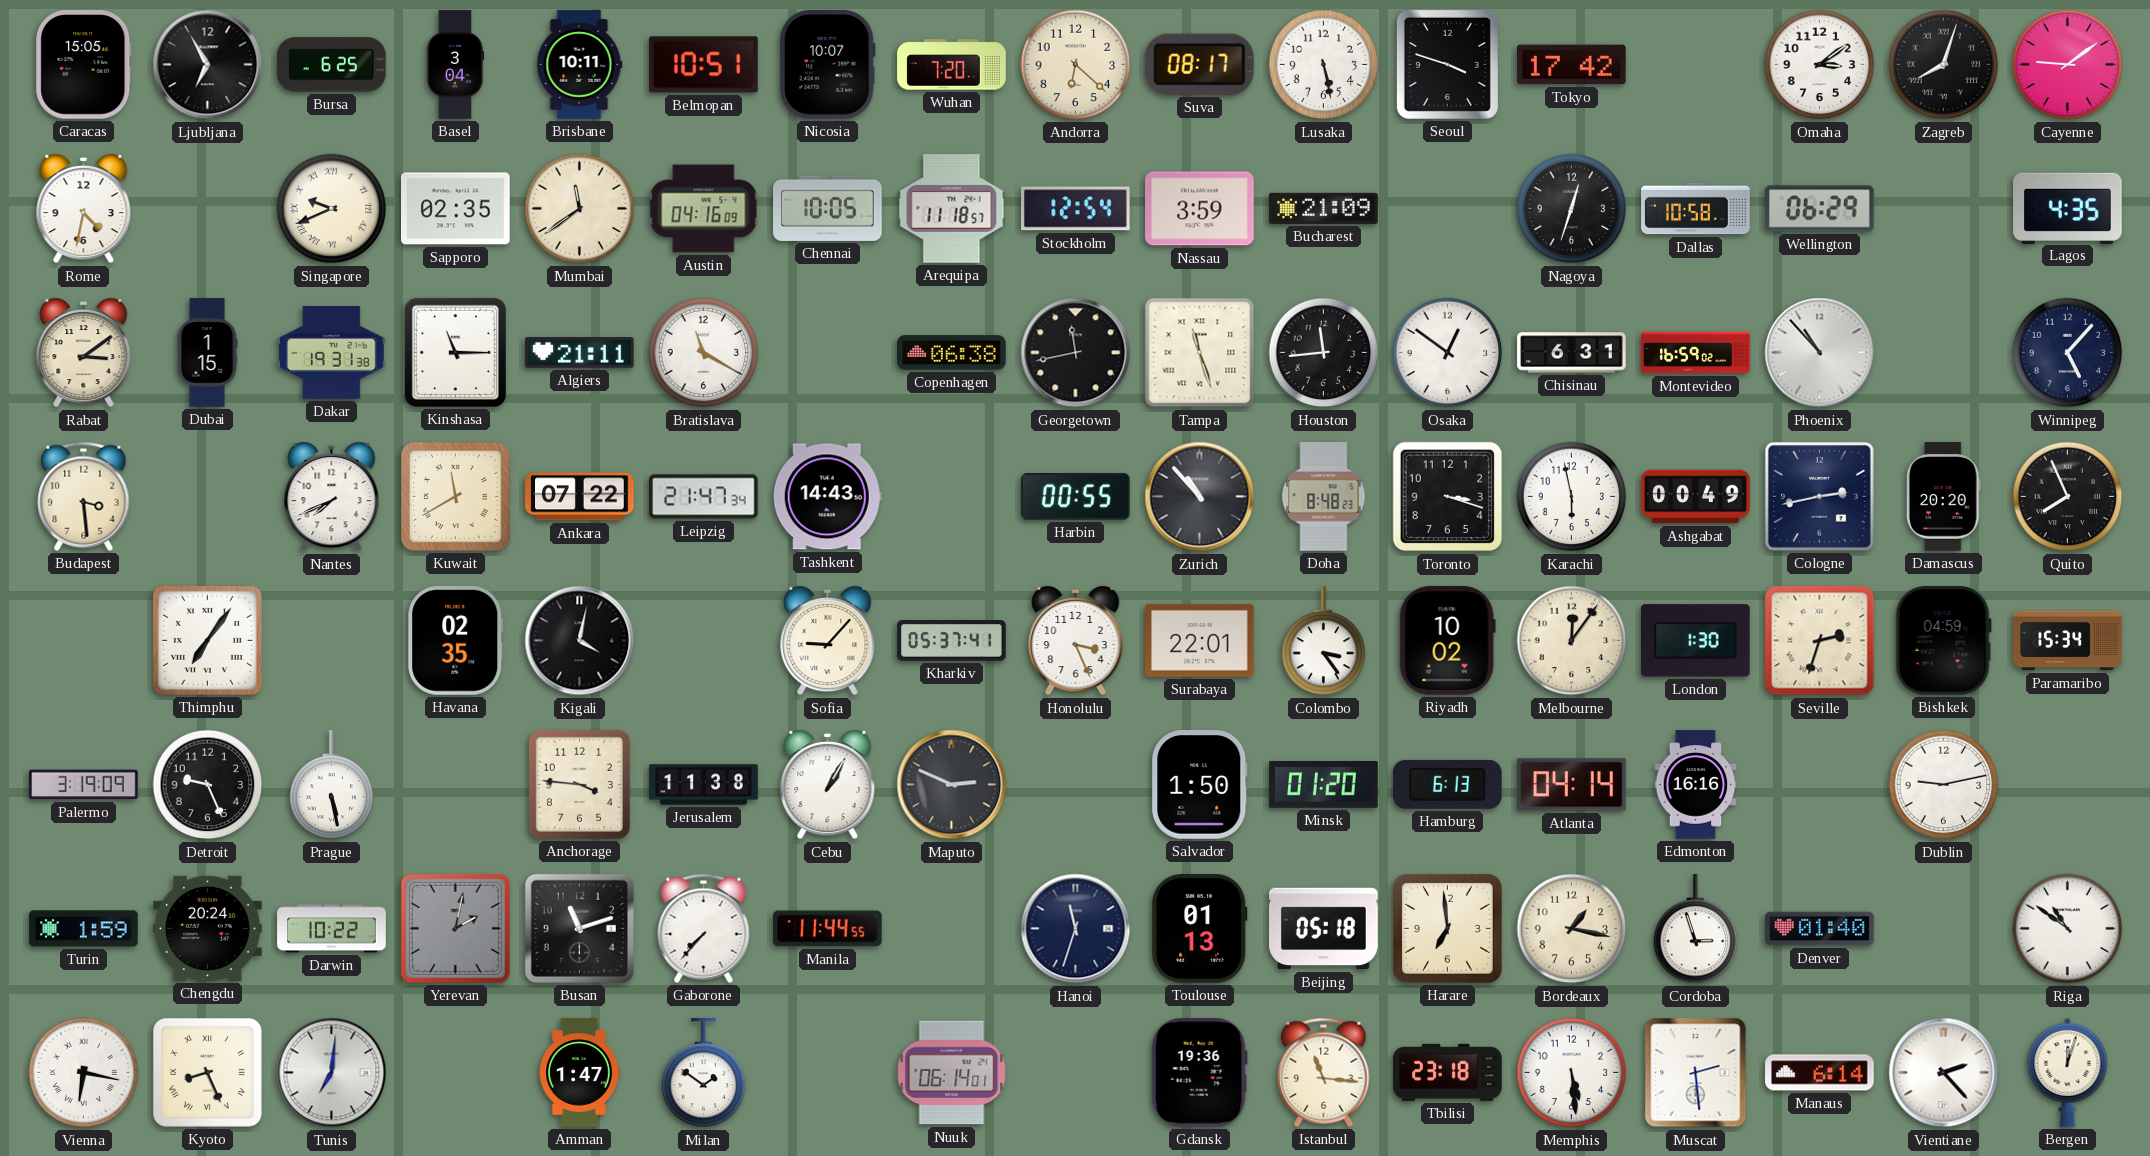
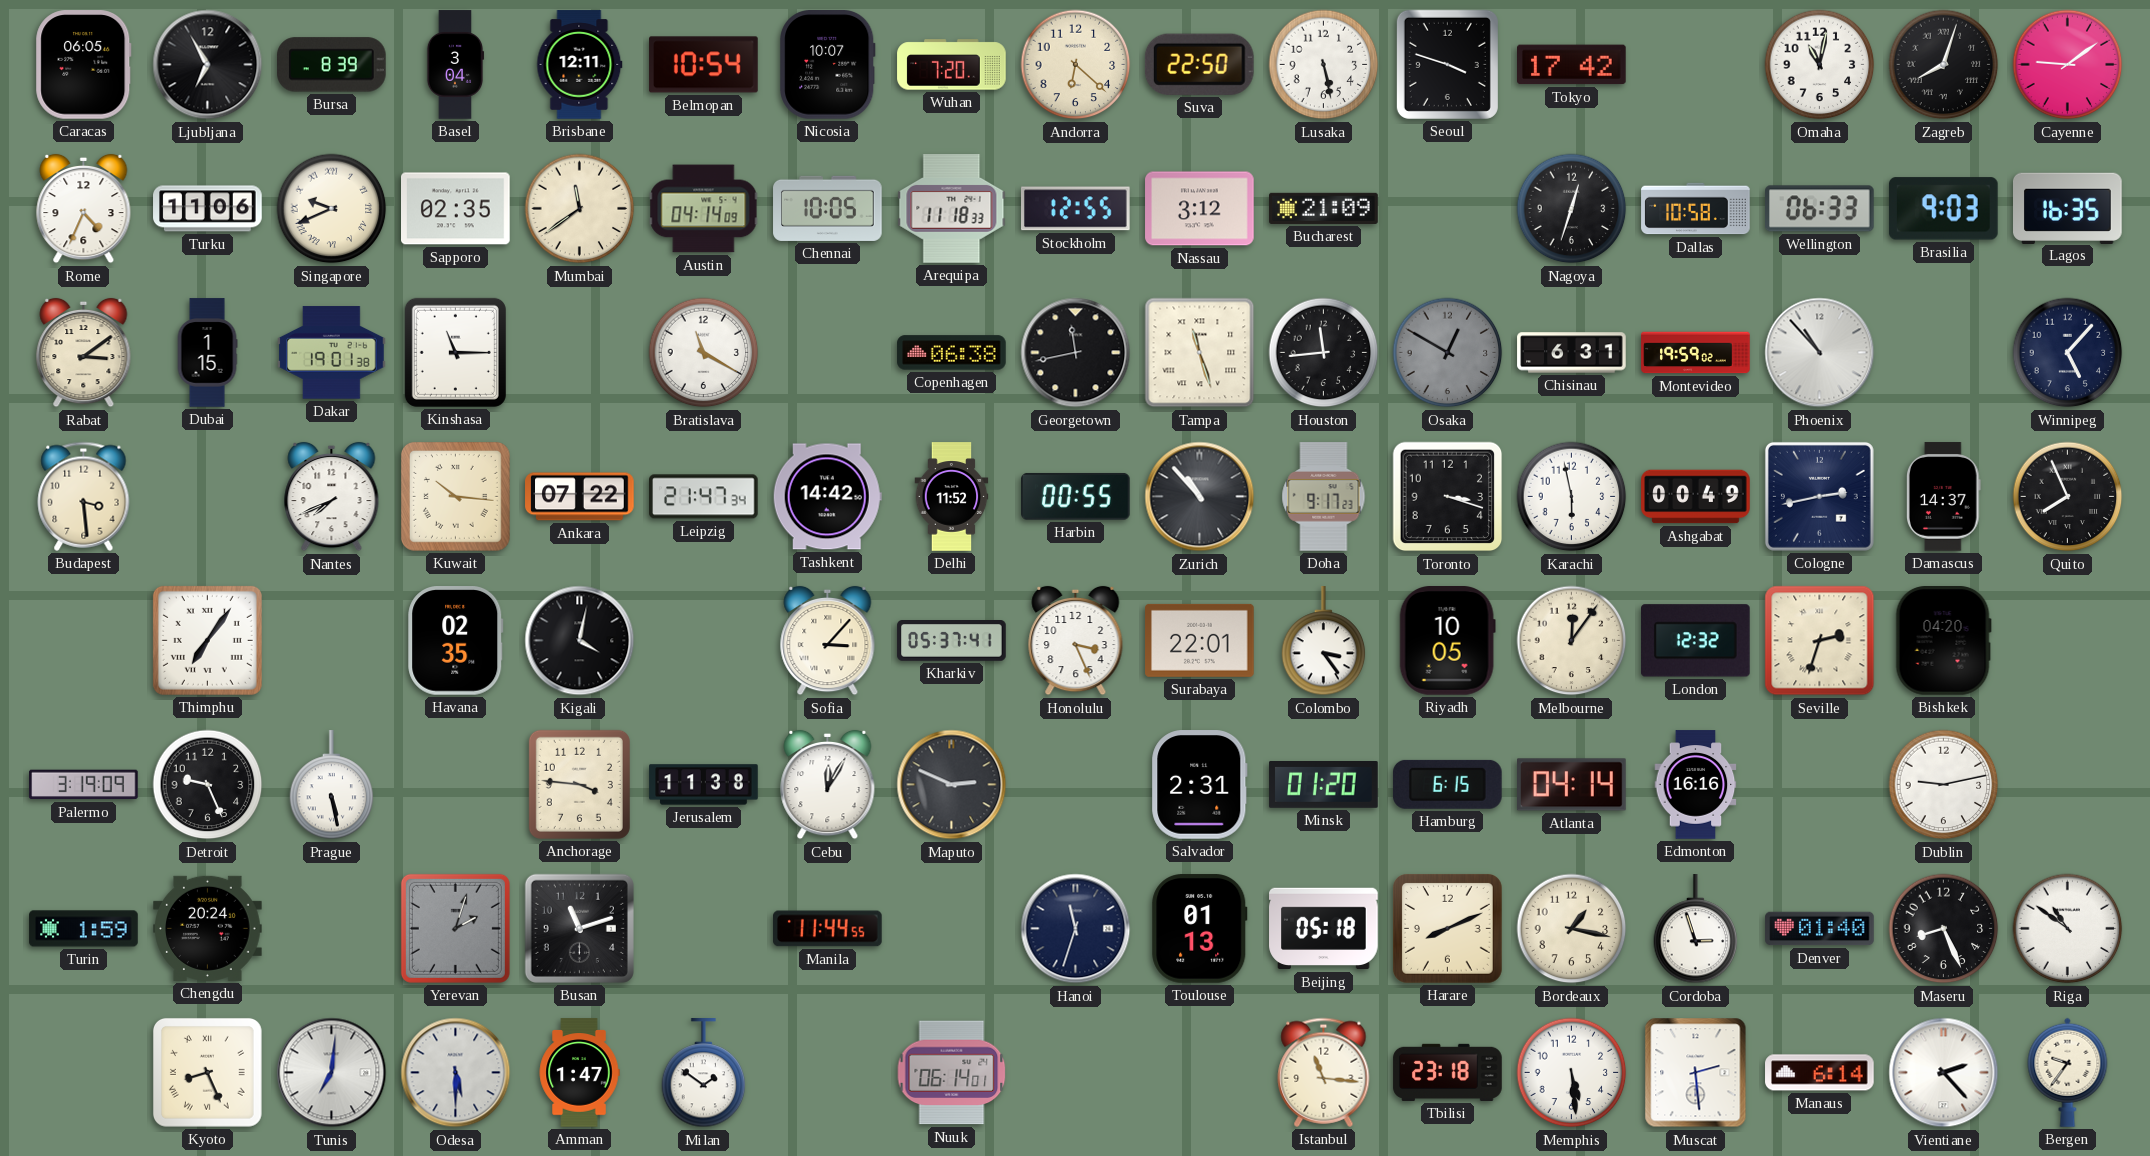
Caracas: 15:05 -> 06:05 (84, 65)
Bursa: 6:25 -> 8:39 (332, 65)
Brisbane: 10:11 -> 12:11 (580, 65)
Belmopan: 10:51 -> 10:54 (704, 65)
Suva: 08:17 -> 22:50 (1199, 64)
Omaha: 3:09 -> 11:02 (1820, 65)
Rome: 4:32 -> 4:34 (84, 209)
Turku: none -> 11:06 (208, 209)
Austin: 04:16 -> 04:14 (704, 209)
Arequipa: 11:18:57 -> 11:18:33 (952, 209)
Stockholm: 12:54 -> 12:55 (1076, 209)
Nassau: 3:59 -> 3:12 (1200, 209)
Wellington: 06:29 -> 06:33 (1820, 209)
Brasilia: none -> 9:03 (1943, 209)
Lagos: 4:35 -> 16:35 (2068, 208)
Dakar: 19:31 -> 19:01 (332, 353)
Algiers: 21:11 -> none (580, 353)
Osaka: 12:51 -> 12:50 (1448, 353)
Osaka dial: white -> grey (1448, 353)
Montevideo: 16:59 -> 19:59 (1696, 353)
Kuwait: 11:40 -> 10:16 (455, 496)
Tashkent: 14:43 -> 14:42 (827, 497)
Delhi: none -> 11:52 (952, 497)
Doha: 8:48 -> 9:17 (1324, 497)
Damascus: 20:20 -> 14:37 (1944, 497)
Sofia: 9:07 -> 3:07 (828, 641)
Riyadh: 10:02 -> 10:05 (1447, 641)
London: 1:30 -> 12:32 (1696, 641)
Bishkek: 04:59 -> 04:20 (1943, 641)
Paramaribo: 15:34 -> none (2068, 641)
Cebu: 1:05 -> 12:05 (828, 785)
Salvador: 1:50 -> 2:31 (1200, 785)
Hamburg: 6:13 -> 6:15 (1447, 784)
Darwin: 10:22 -> none (332, 929)
Yerevan: 2:02 -> 2:03 (455, 928)
Gaborone: 7:37 -> none (704, 928)
Harare: 6:59 -> 8:11 (1447, 928)
Maseru: none -> 8:26 (1944, 929)
Vienna: 6:17 -> none (84, 1073)
Odesa: none -> 5:30 (456, 1073)
Gdansk: 19:36 -> none (1199, 1073)
Bergen: 12:03 -> 9:36 (2068, 1072)
